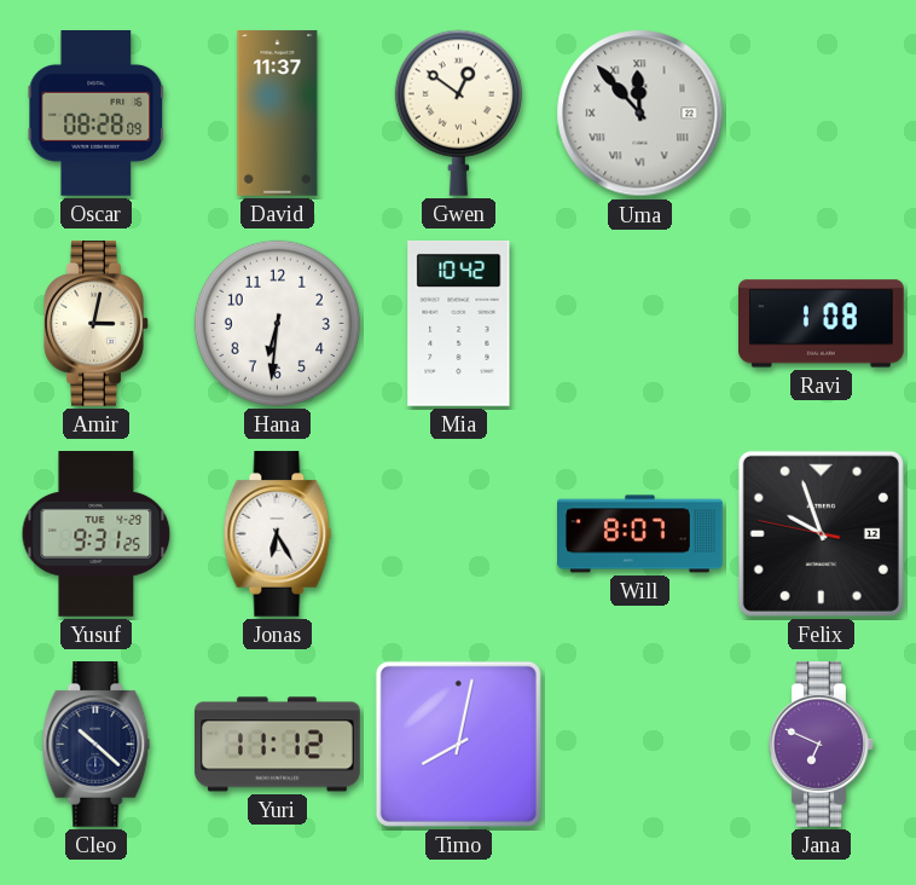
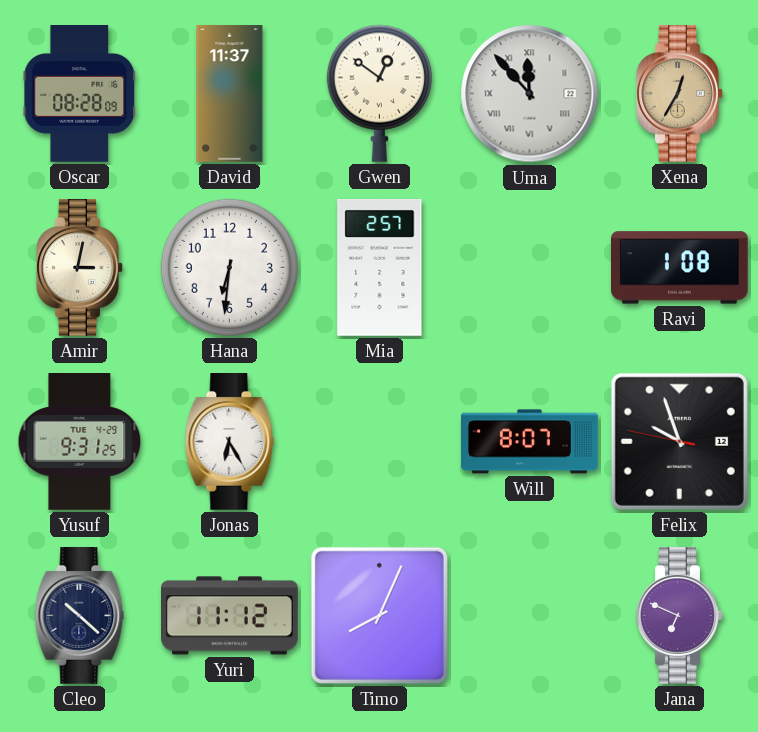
Xena: none -> 12:35 (680, 94)
Mia: 10:42 -> 2:57 (380, 268)
Timo: 8:02 -> 8:04 (379, 615)
